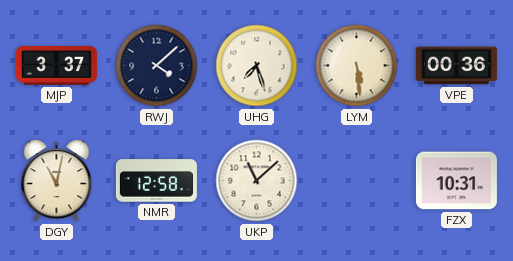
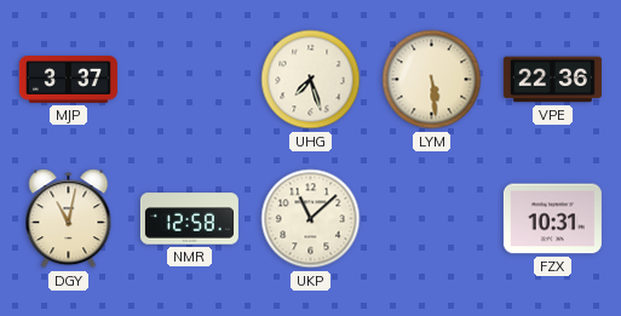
RWJ: 4:08 -> none (157, 66)
VPE: 00:36 -> 22:36 (552, 80)
